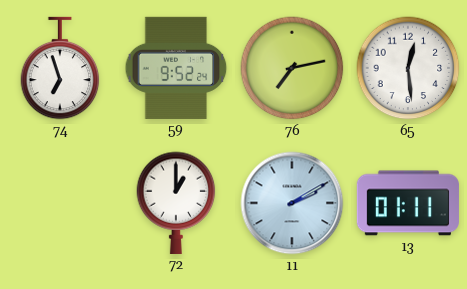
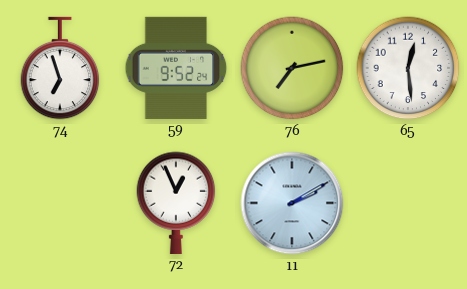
72: 1:00 -> 12:56 (176, 203)
13: 01:11 -> none (408, 203)
